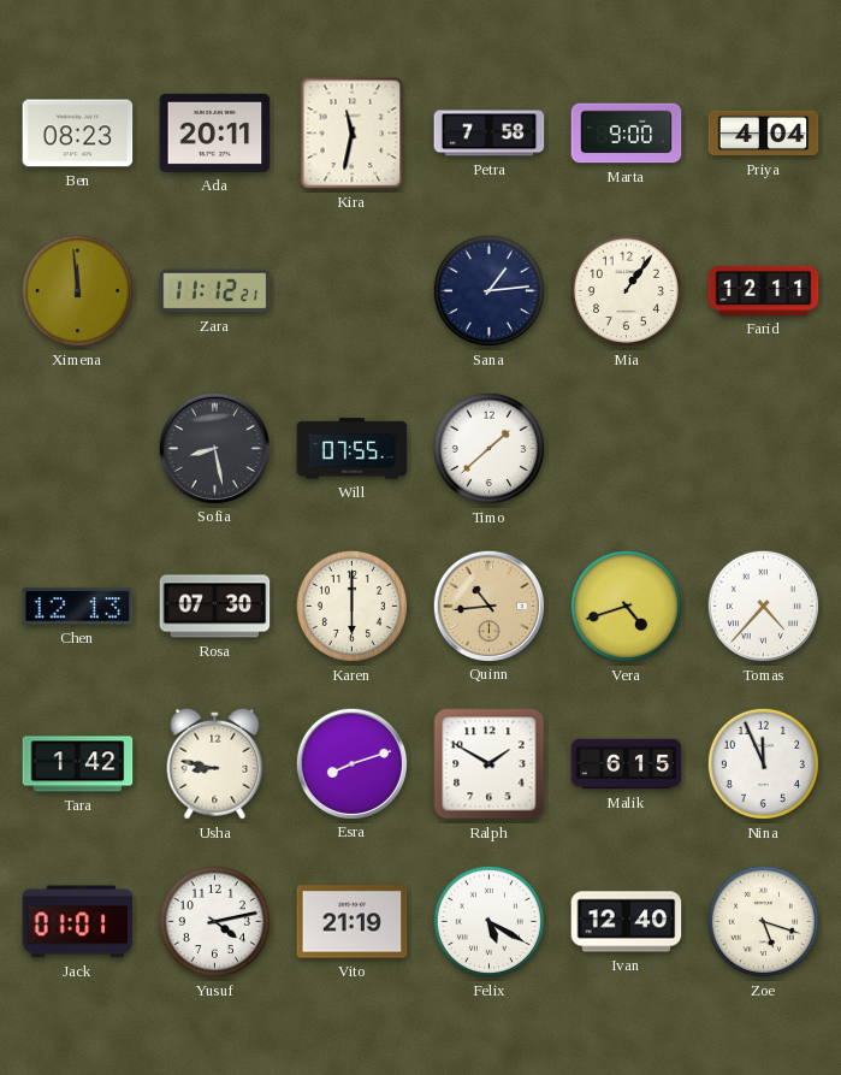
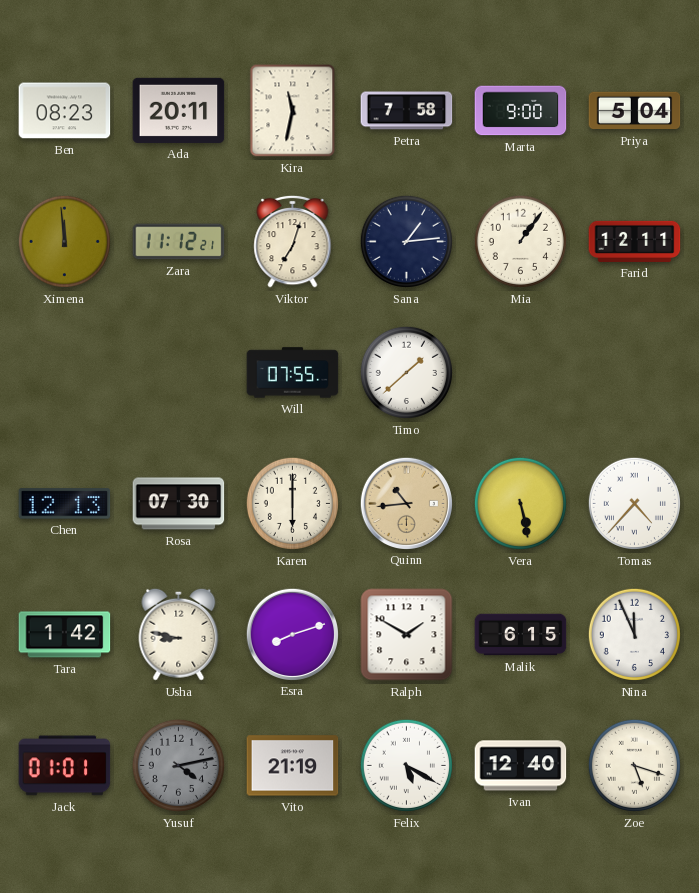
Priya: 4:04 -> 5:04 (635, 111)
Viktor: none -> 7:03 (293, 241)
Sofia: 8:28 -> none (214, 448)
Vera: 4:42 -> 5:28 (520, 503)
Yusuf dial: white -> grey (178, 765)
